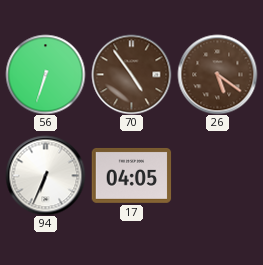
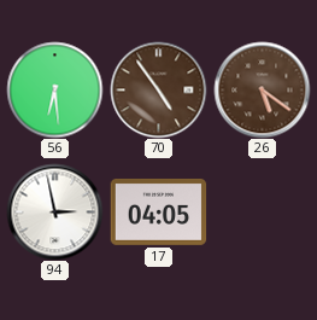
56: 6:33 -> 6:29 (54, 89)
94: 6:34 -> 2:58 (54, 211)
